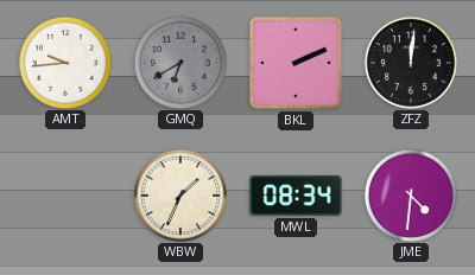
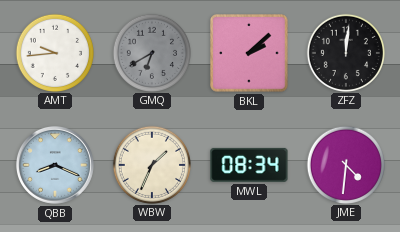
BKL: 2:11 -> 2:08 (249, 53)
QBB: none -> 8:19 (55, 165)
